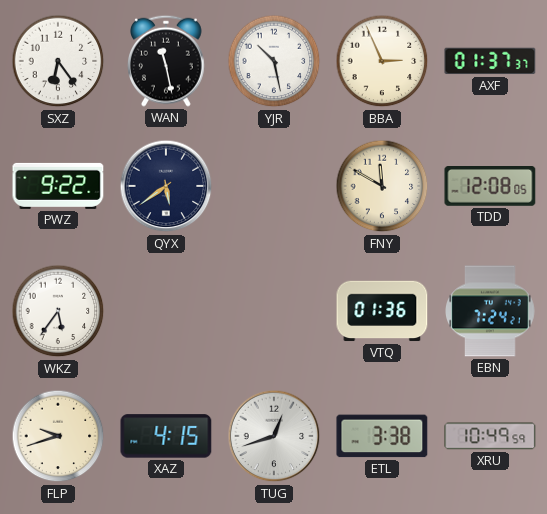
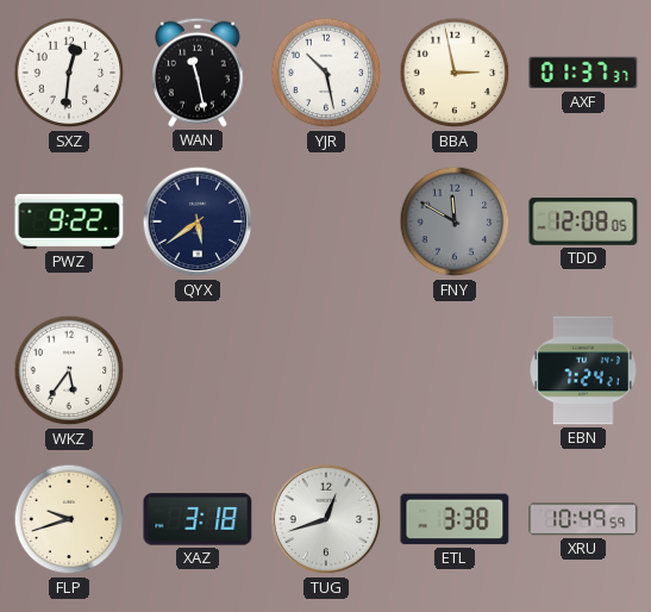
SXZ: 6:24 -> 12:31 (69, 73)
BBA: 2:56 -> 2:58 (455, 73)
FNY dial: cream -> grey (455, 221)
VTQ: 01:36 -> none (382, 311)
XAZ: 4:15 -> 3:18 (198, 519)
